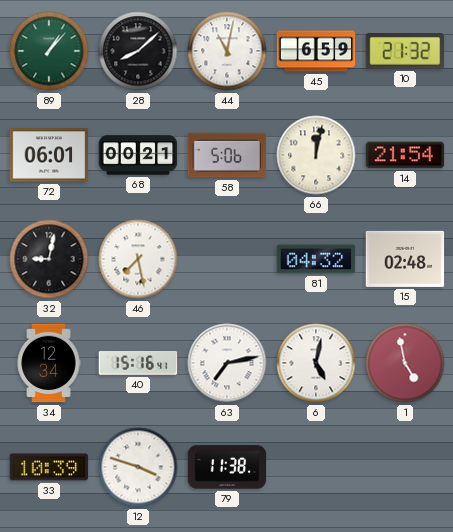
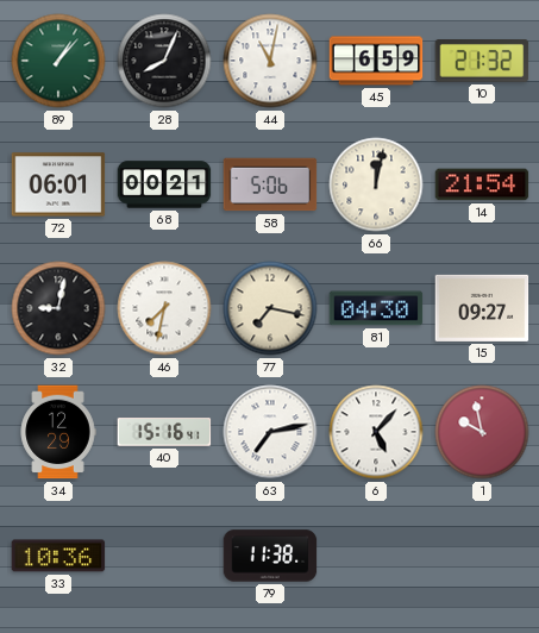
28: 8:08 -> 8:04 (164, 61)
46: 7:28 -> 7:32 (164, 308)
77: none -> 7:17 (270, 308)
81: 04:32 -> 04:30 (376, 308)
15: 02:48 -> 09:27 (482, 308)
34: 12:34 -> 12:29 (58, 432)
6: 5:02 -> 5:07 (376, 432)
1: 4:58 -> 9:58 (482, 432)
33: 10:39 -> 10:36 (58, 556)
12: 3:48 -> none (138, 467)
